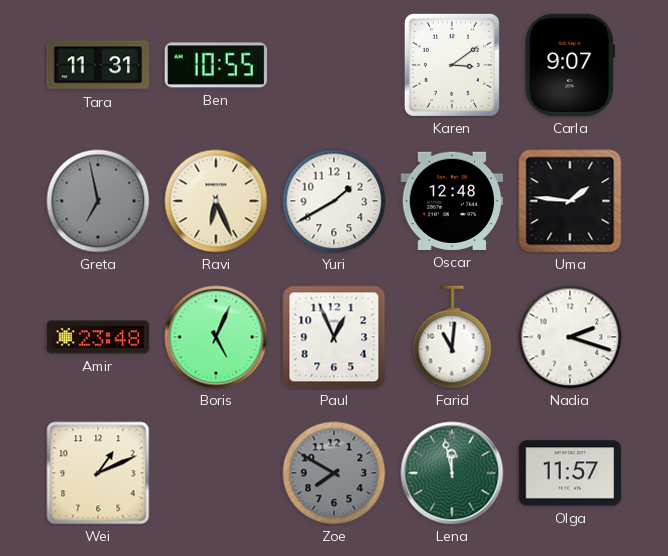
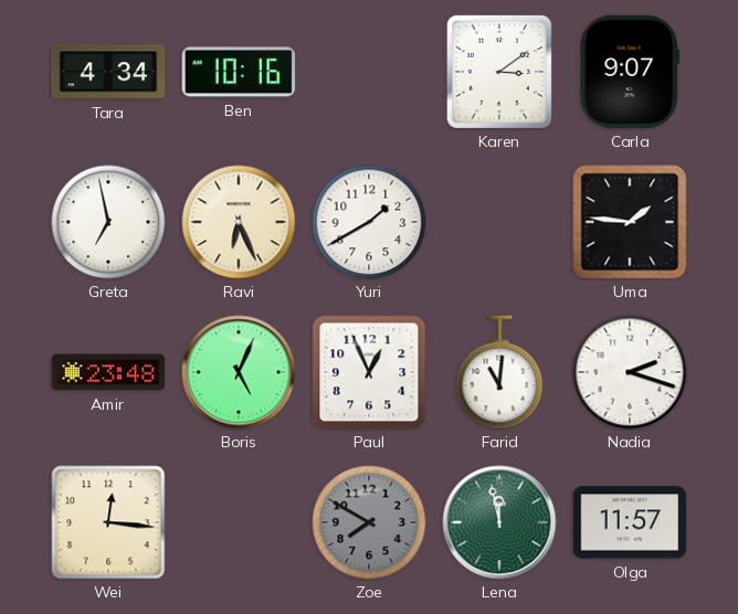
Tara: 11:31 -> 4:34 (108, 72)
Ben: 10:55 -> 10:16 (239, 72)
Greta dial: grey -> white (108, 222)
Oscar: 12:48 -> none (452, 201)
Wei: 1:11 -> 12:16 (108, 522)
